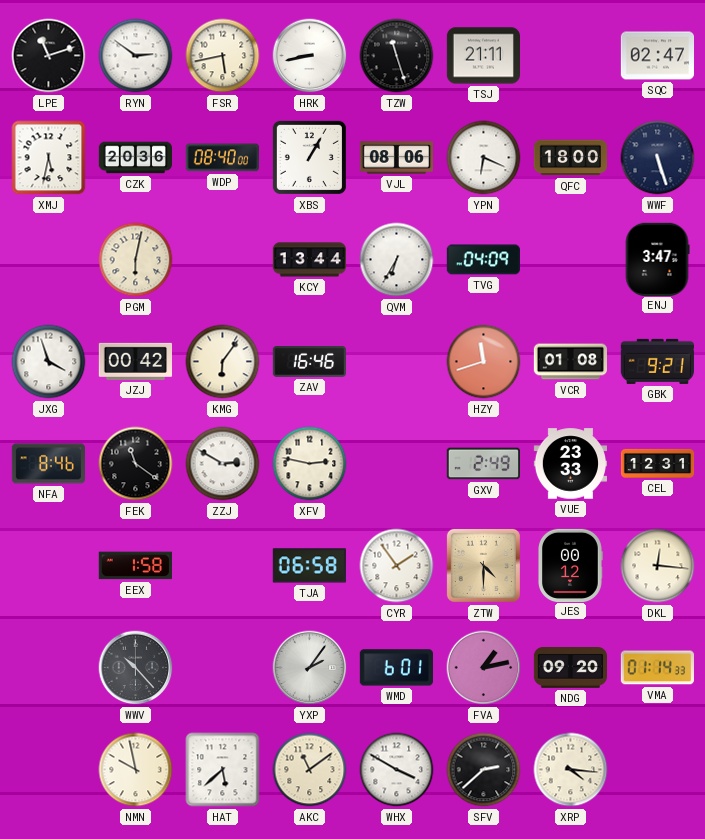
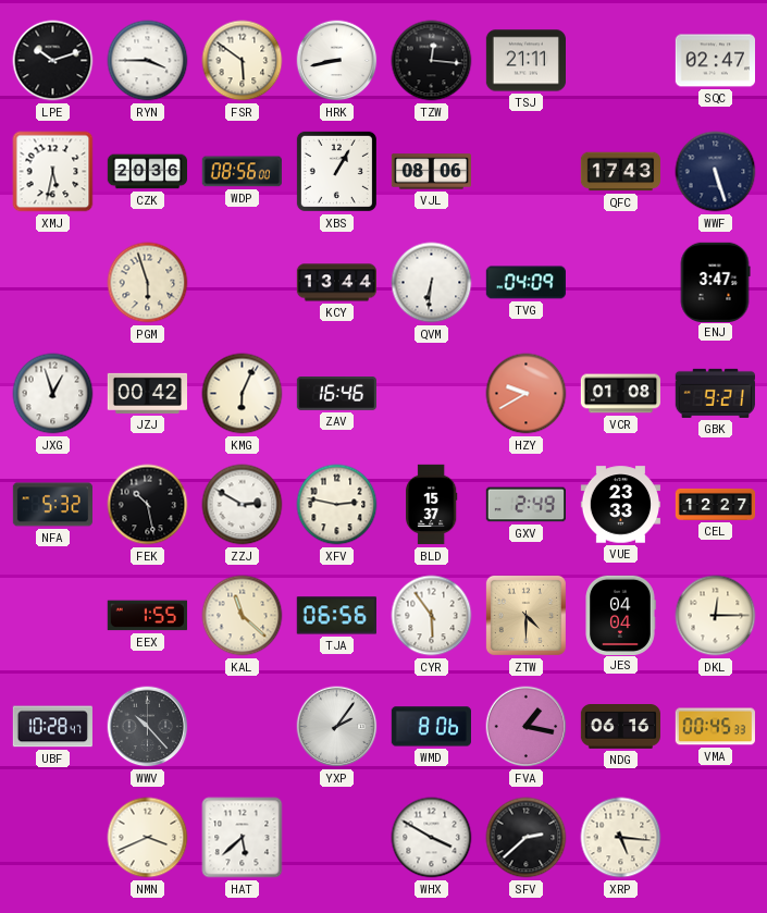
LPE: 11:12 -> 10:12 (53, 61)
RYN: 2:51 -> 3:45 (148, 61)
FSR: 5:43 -> 5:51 (243, 61)
TZW: 11:27 -> 12:16 (432, 61)
WDP: 08:40 -> 08:56 (242, 172)
YPN: 6:19 -> none (484, 158)
QFC: 18:00 -> 17:43 (621, 172)
PGM: 6:02 -> 5:57 (148, 283)
QVM: 6:35 -> 6:31 (432, 283)
JXG: 3:57 -> 12:57 (53, 394)
KMG: 6:06 -> 6:04 (243, 394)
HZY: 11:42 -> 9:40 (527, 394)
NFA: 8:46 -> 5:32 (52, 505)
FEK: 11:21 -> 10:28 (148, 505)
BLD: none -> 15:37 (432, 505)
CEL: 12:31 -> 12:27 (716, 504)
EEX: 1:58 -> 1:55 (147, 616)
KAL: none -> 11:22 (243, 616)
TJA: 06:58 -> 06:56 (336, 616)
CYR: 1:54 -> 5:54 (432, 616)
JES: 00:12 -> 04:04 (620, 615)
DKL: 12:16 -> 12:15 (716, 616)
UBF: none -> 10:28 (52, 727)
WMD: 6:01 -> 8:06 (431, 727)
FVA: 1:13 -> 1:17 (527, 727)
NDG: 09:20 -> 06:16 (620, 727)
VMA: 01:14 -> 00:45 (715, 727)
NMN: 9:58 -> 3:41 (148, 838)
AKC: 11:09 -> none (310, 770)
XRP: 4:16 -> 5:16 (621, 838)
